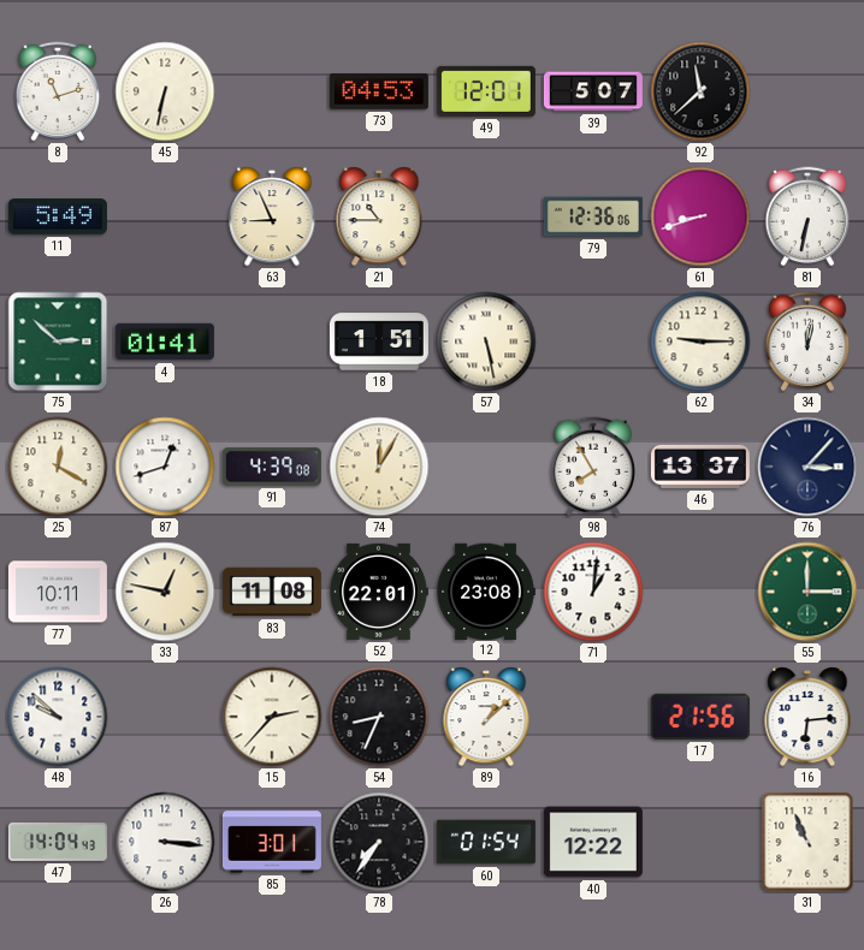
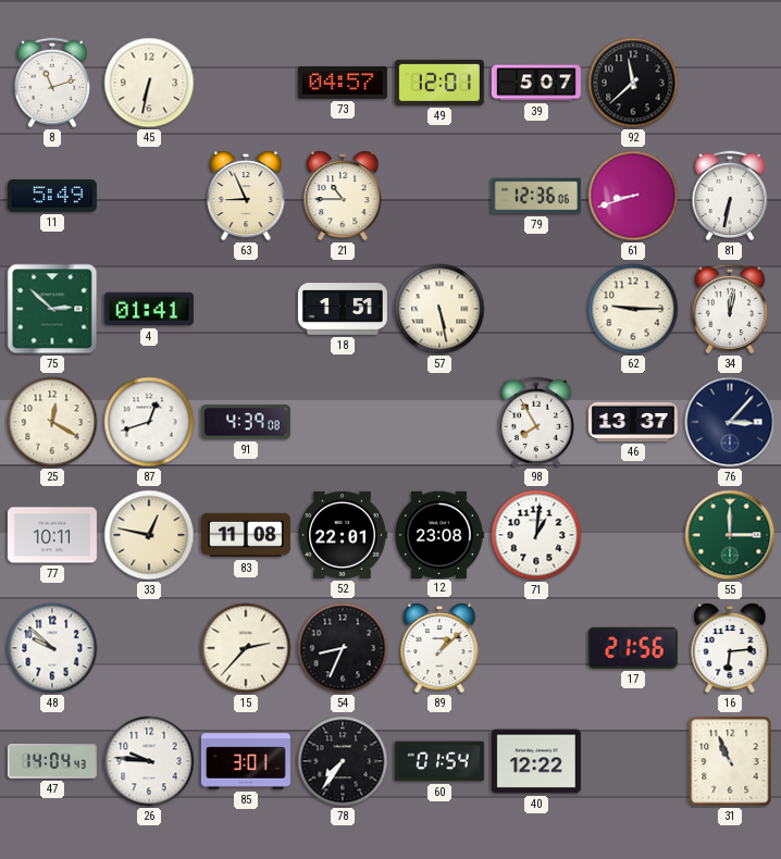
73: 04:53 -> 04:57 (343, 83)
74: 12:05 -> none (379, 467)
26: 3:16 -> 9:46 (149, 761)
